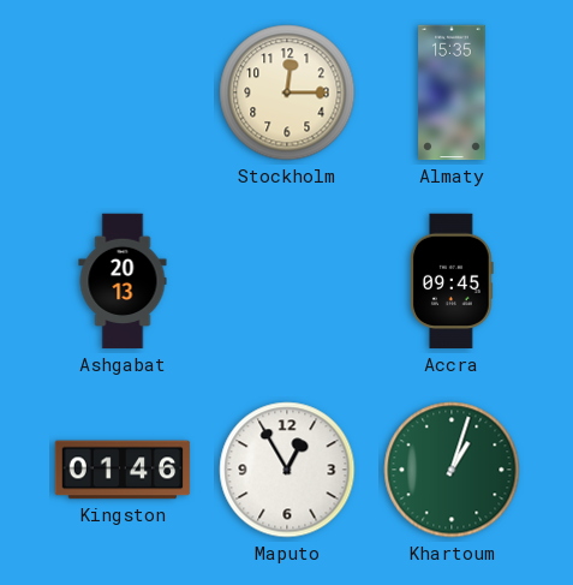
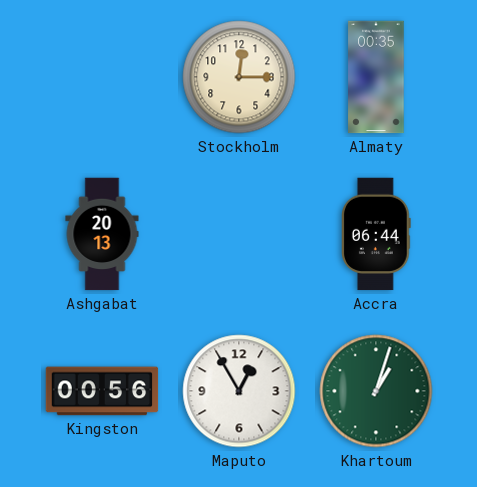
Almaty: 15:35 -> 00:35 (376, 77)
Accra: 09:45 -> 06:44 (377, 234)
Kingston: 01:46 -> 00:56 (102, 391)
